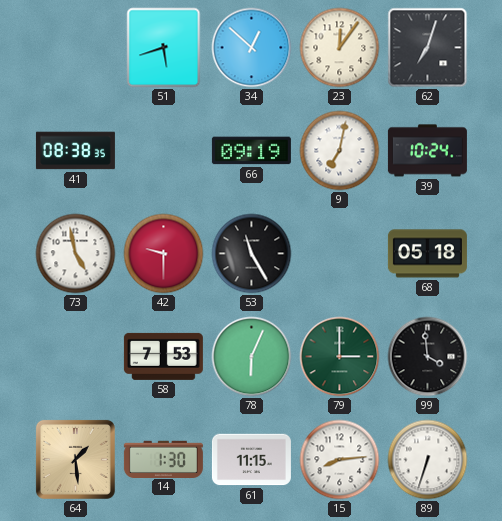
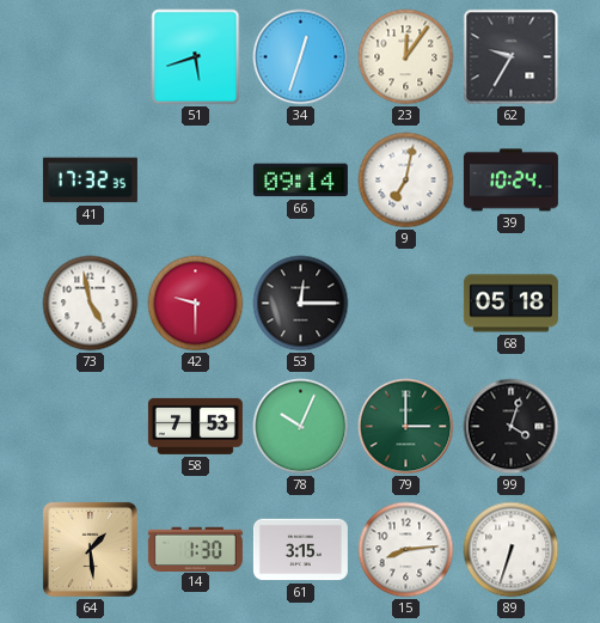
34: 12:52 -> 12:33 (301, 57)
62: 7:03 -> 9:35 (512, 57)
41: 08:38 -> 17:32 (90, 181)
66: 09:19 -> 09:14 (300, 181)
53: 11:25 -> 12:15 (301, 304)
78: 6:04 -> 10:04 (301, 427)
99: 3:59 -> 4:03 (512, 427)
61: 11:15 -> 3:15 (300, 550)
